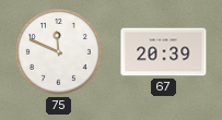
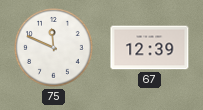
67: 20:39 -> 12:39 (150, 48)
